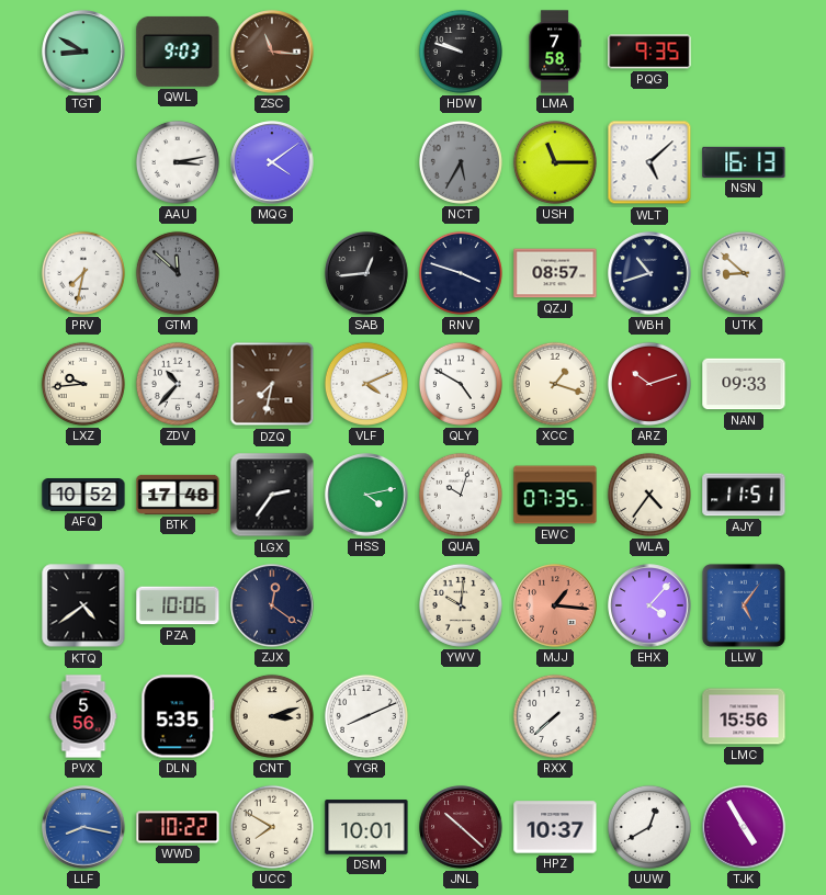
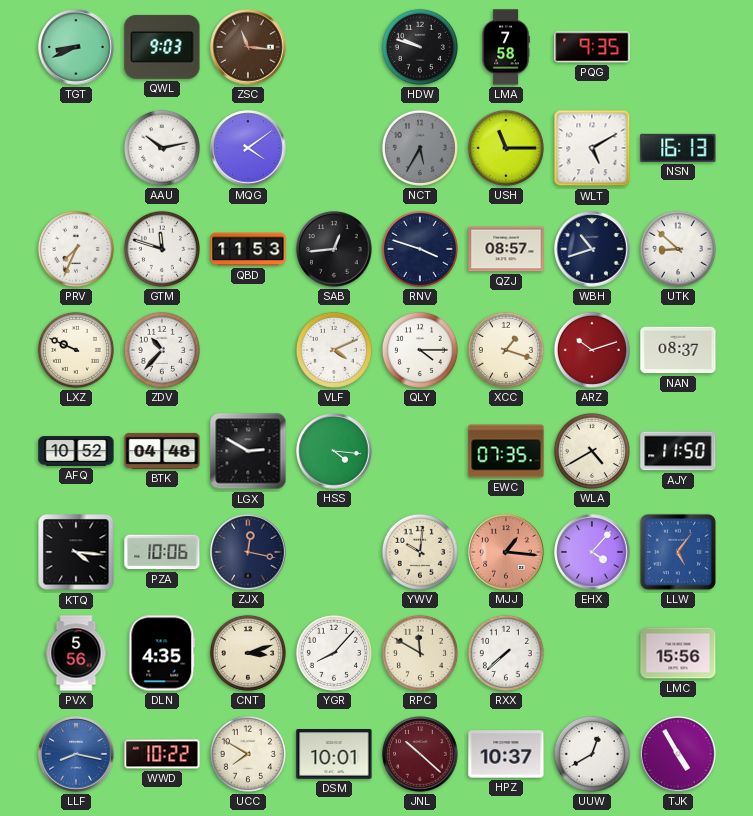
TGT: 8:50 -> 8:41 (76, 47)
AAU: 3:13 -> 10:13 (162, 148)
WLT: 5:08 -> 5:10 (592, 148)
PRV: 7:32 -> 7:34 (76, 249)
GTM: 11:52 -> 11:48 (162, 249)
GTM dial: grey -> white (162, 249)
QBD: none -> 11:53 (248, 249)
LXZ: 9:44 -> 9:49 (76, 350)
DZQ: 7:32 -> none (272, 384)
QLY: 4:50 -> 4:15 (420, 350)
NAN: 09:33 -> 08:37 (678, 350)
BTK: 17:48 -> 04:48 (162, 451)
LGX: 2:36 -> 2:50 (248, 451)
HSS: 4:13 -> 4:16 (334, 451)
QUA: 10:03 -> none (461, 495)
WLA: 4:36 -> 4:40 (592, 451)
AJY: 11:51 -> 11:50 (678, 451)
KTQ: 4:39 -> 4:16 (76, 552)
ZJX: 12:21 -> 12:17 (248, 552)
DLN: 5:35 -> 4:35 (162, 653)
YGR: 8:11 -> 8:07 (334, 653)
RPC: none -> 11:50 (420, 653)
